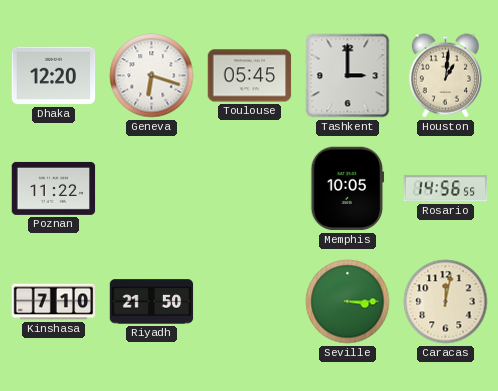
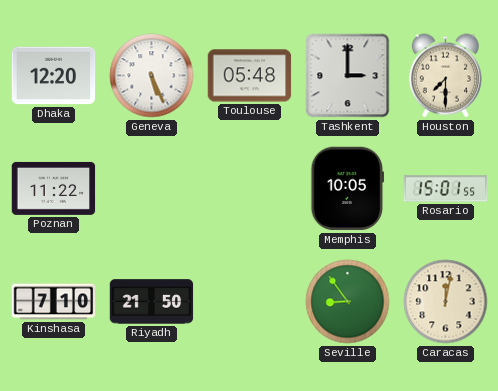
Geneva: 6:18 -> 5:26 (152, 76)
Toulouse: 05:45 -> 05:48 (250, 76)
Houston: 1:01 -> 7:30 (445, 76)
Rosario: 14:56 -> 15:01 (446, 189)
Seville: 3:15 -> 8:54 (348, 302)
